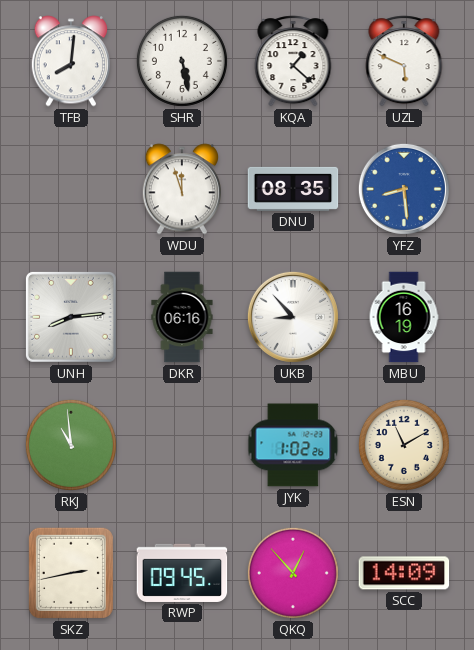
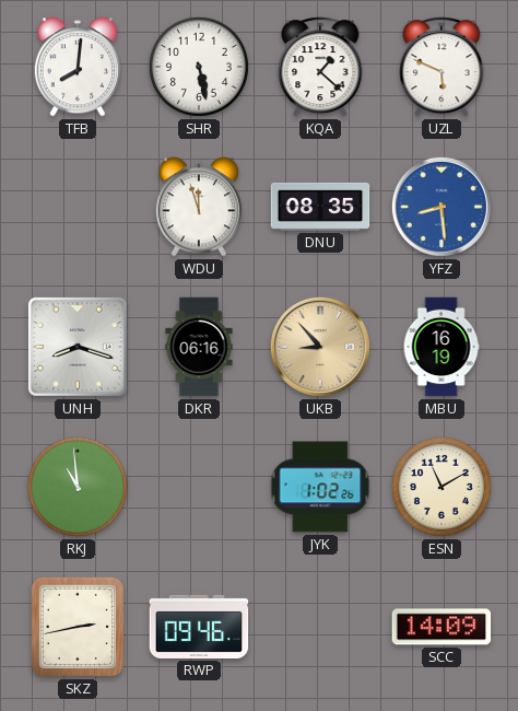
UNH: 8:14 -> 8:18 (78, 347)
UKB dial: white -> champagne (320, 347)
RWP: 09:45 -> 09:46 (199, 627)
QKQ: 12:53 -> none (293, 573)
